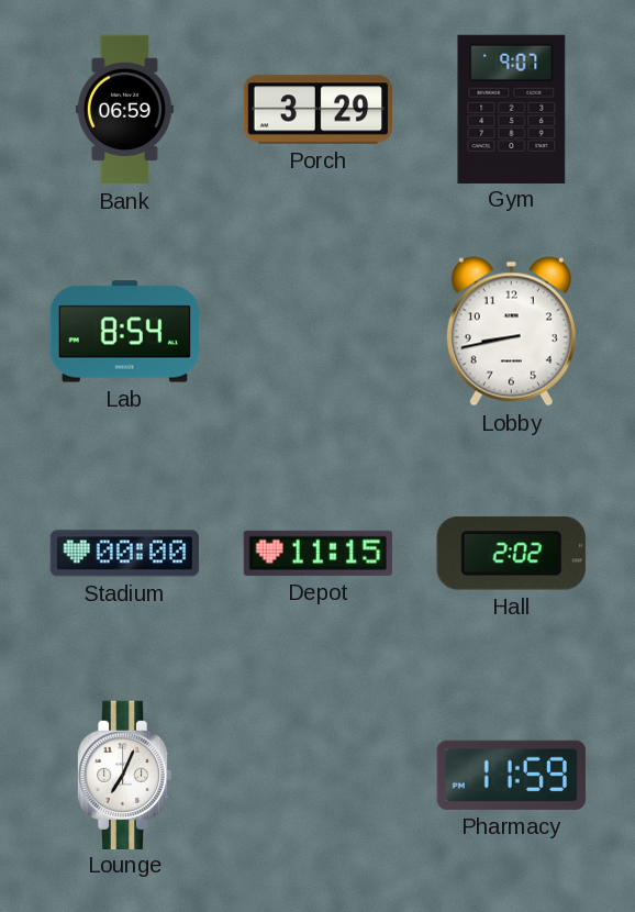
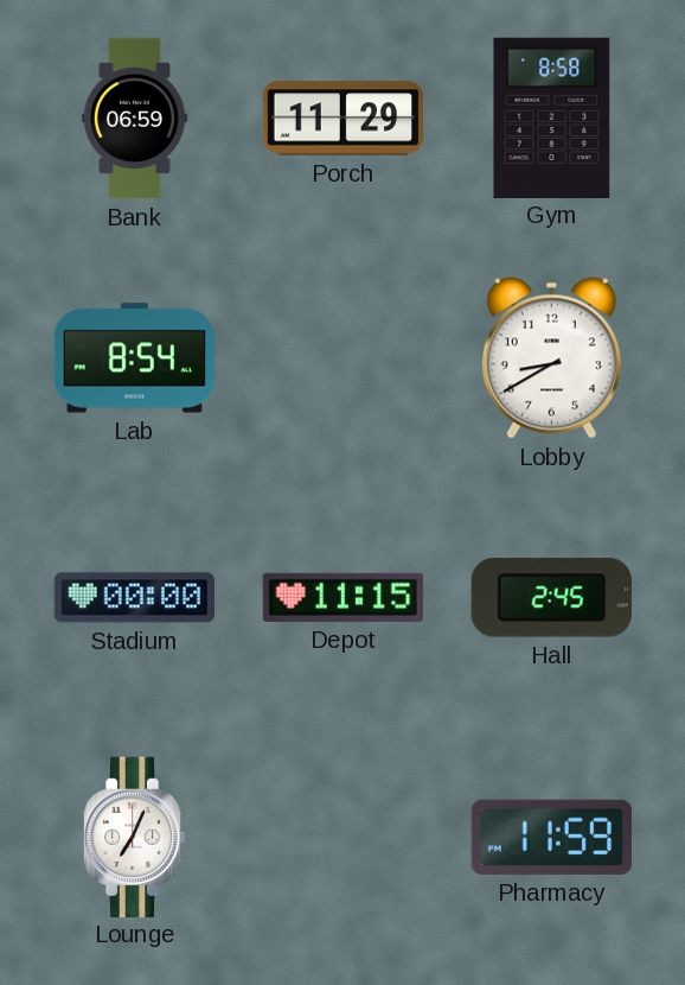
Porch: 3:29 -> 11:29 (344, 119)
Gym: 9:07 -> 8:58 (552, 117)
Lobby: 8:43 -> 8:40 (551, 358)
Hall: 2:02 -> 2:45 (551, 598)
